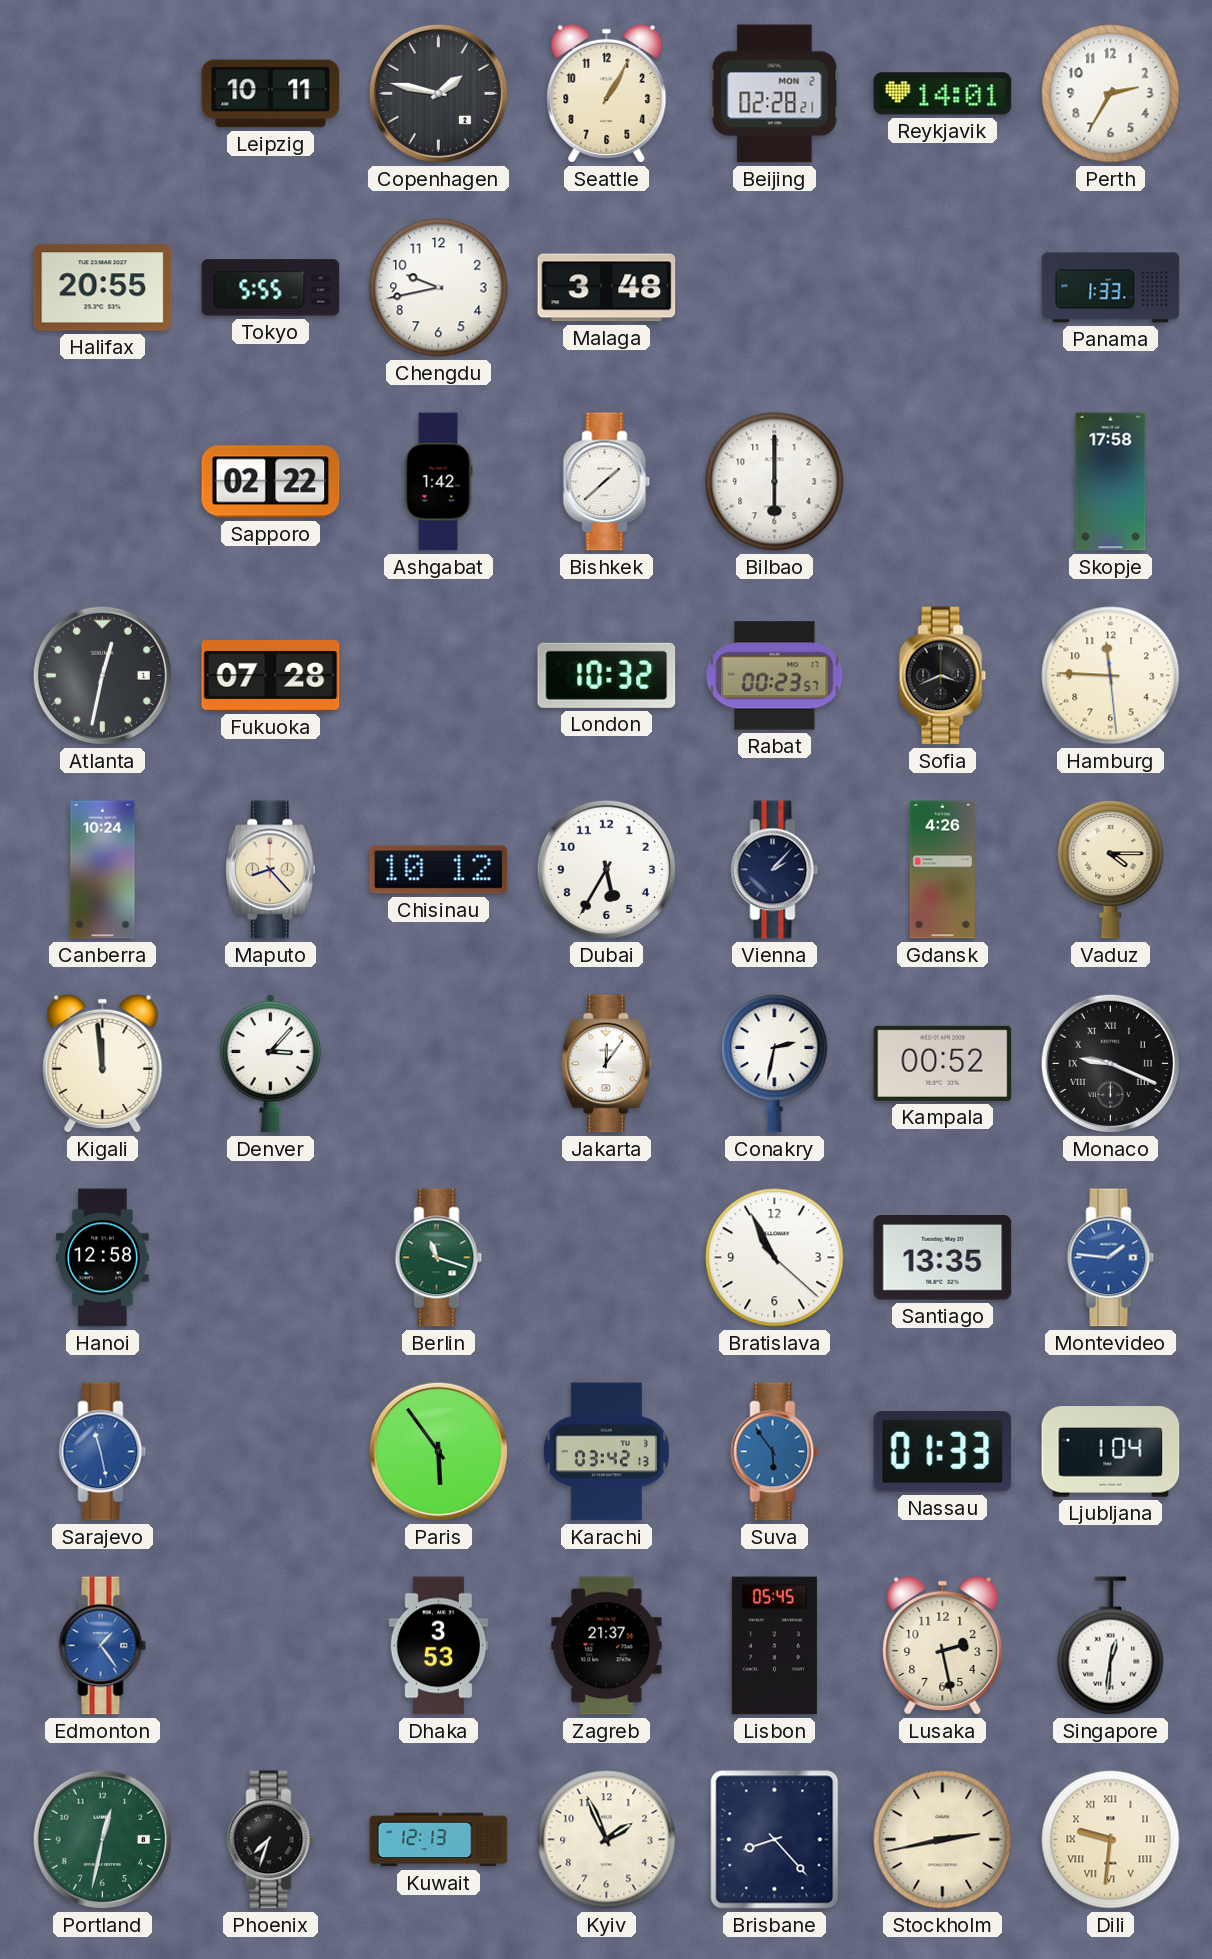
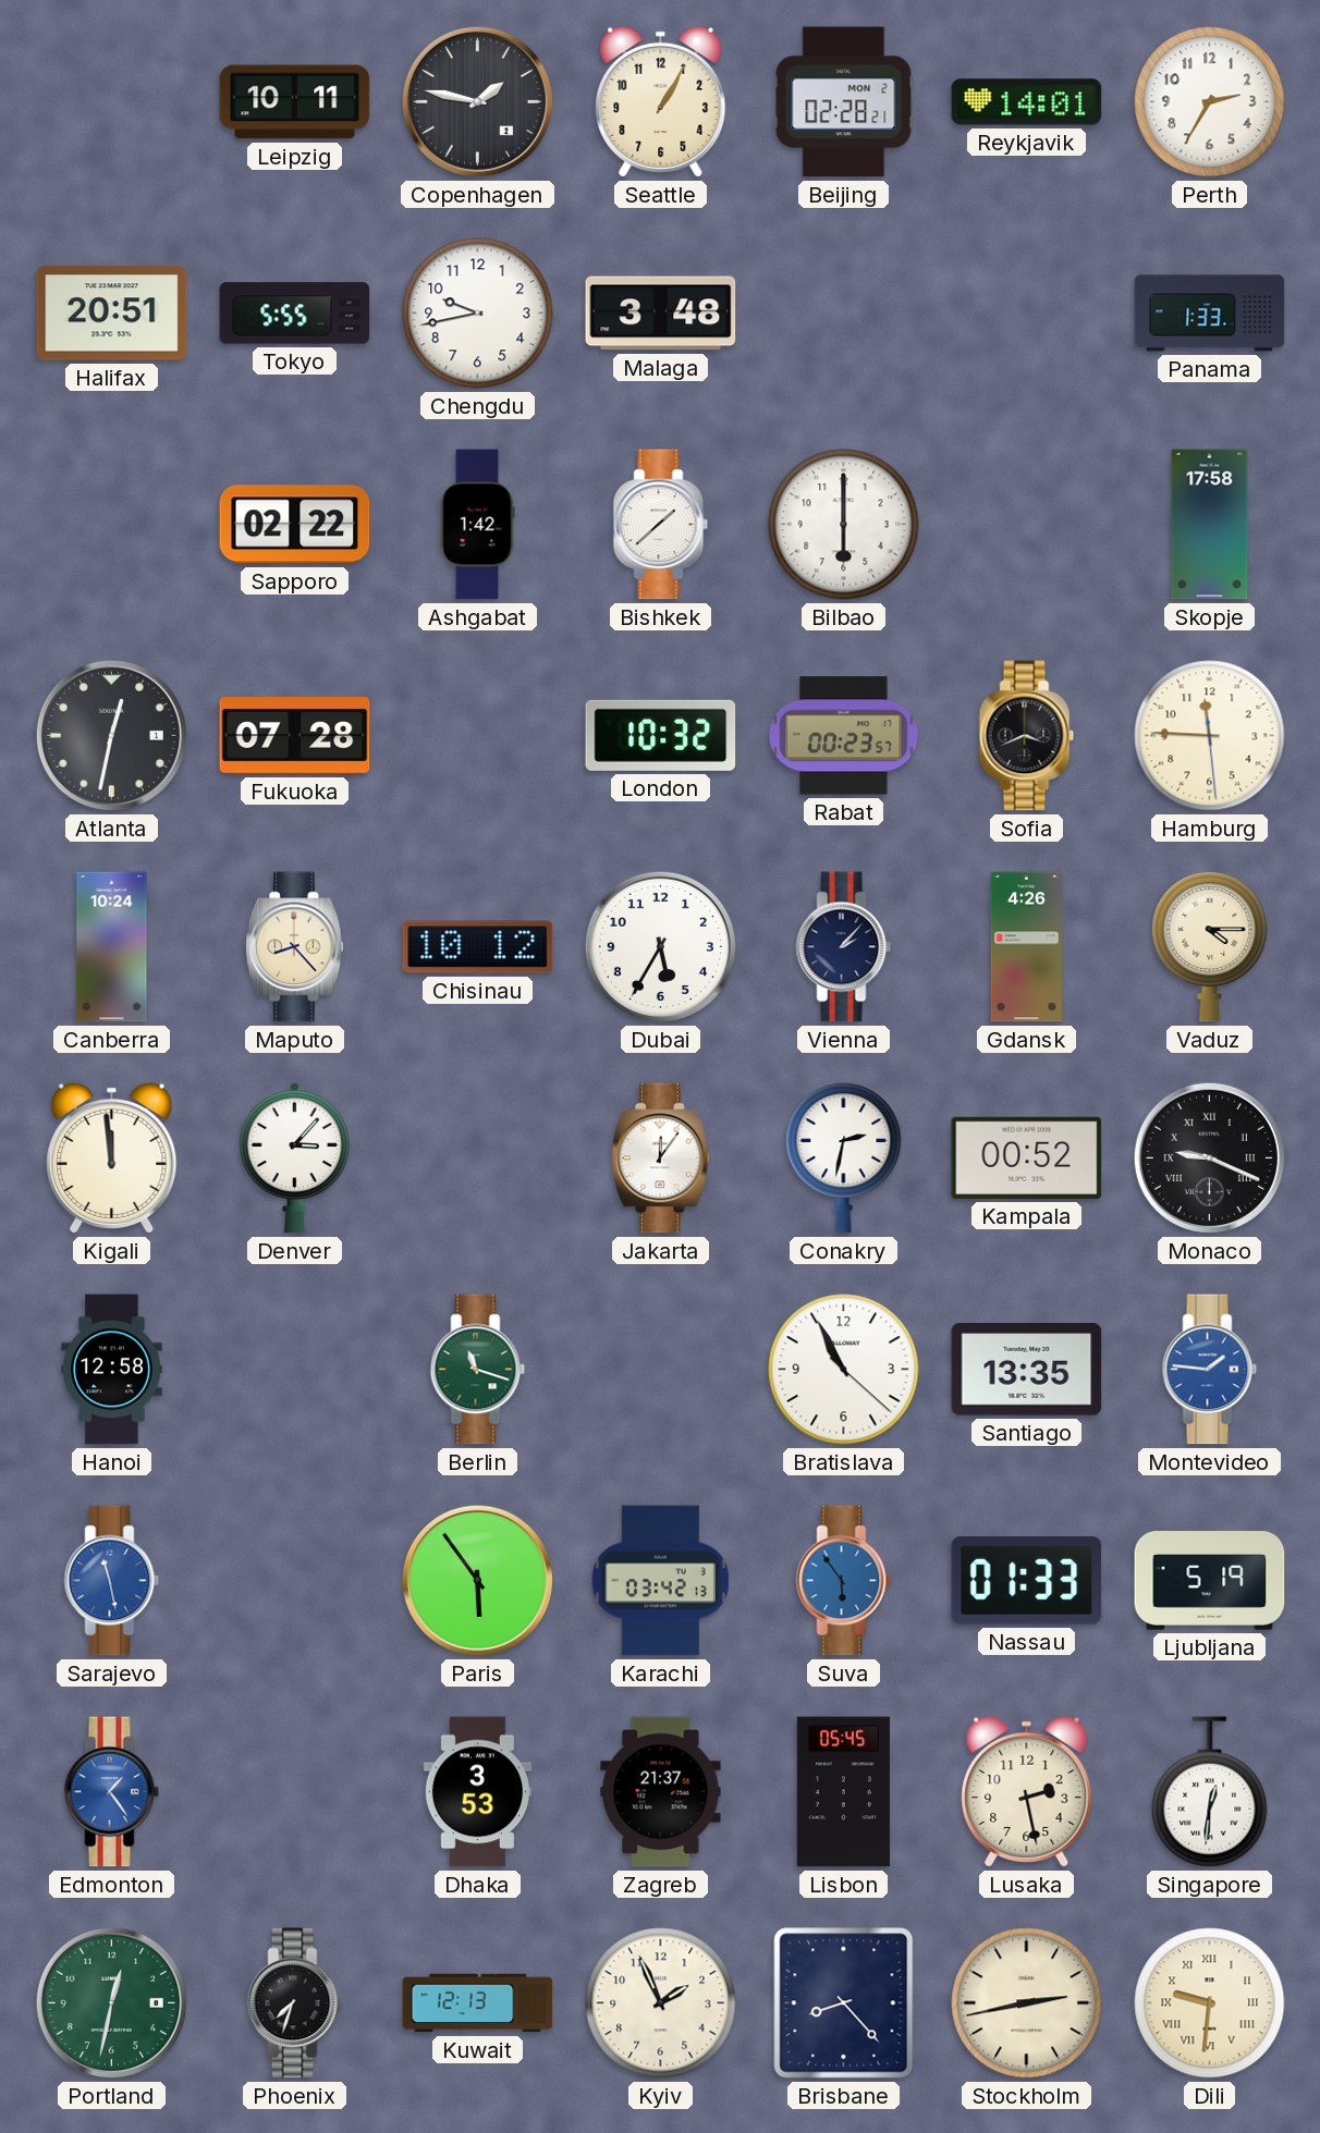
Halifax: 20:55 -> 20:51 (112, 314)
Ljubljana: 1:04 -> 5:19 (1210, 1581)
